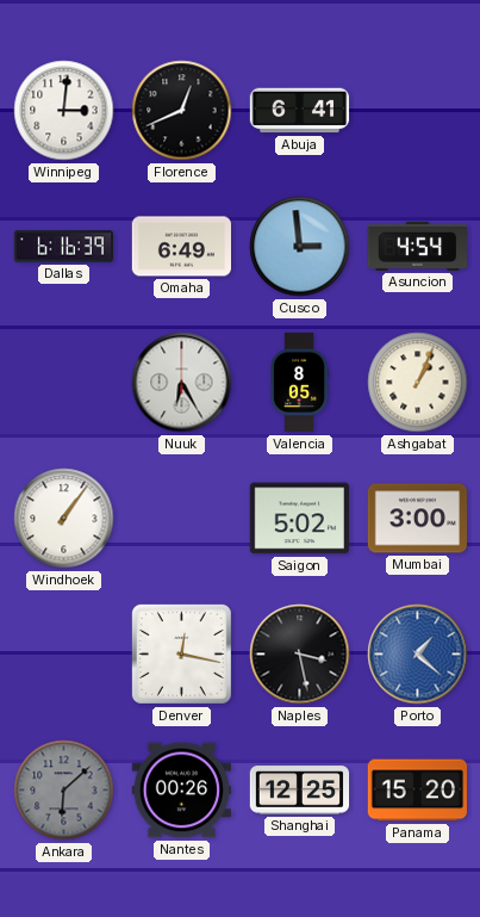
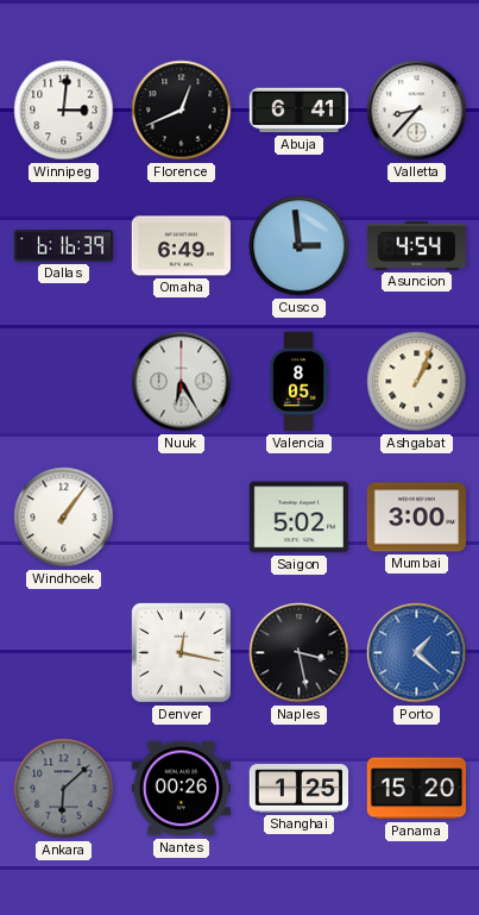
Valletta: none -> 8:37 (417, 111)
Shanghai: 12:25 -> 1:25 (300, 789)
